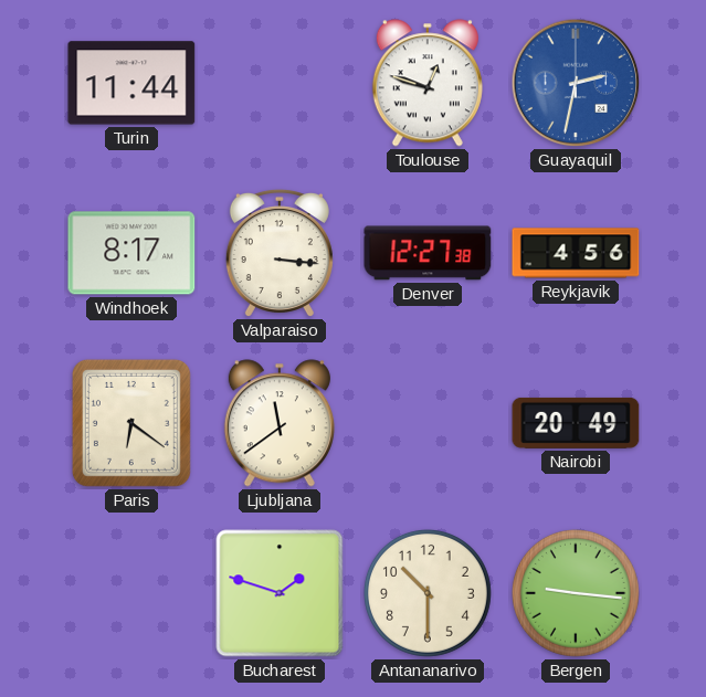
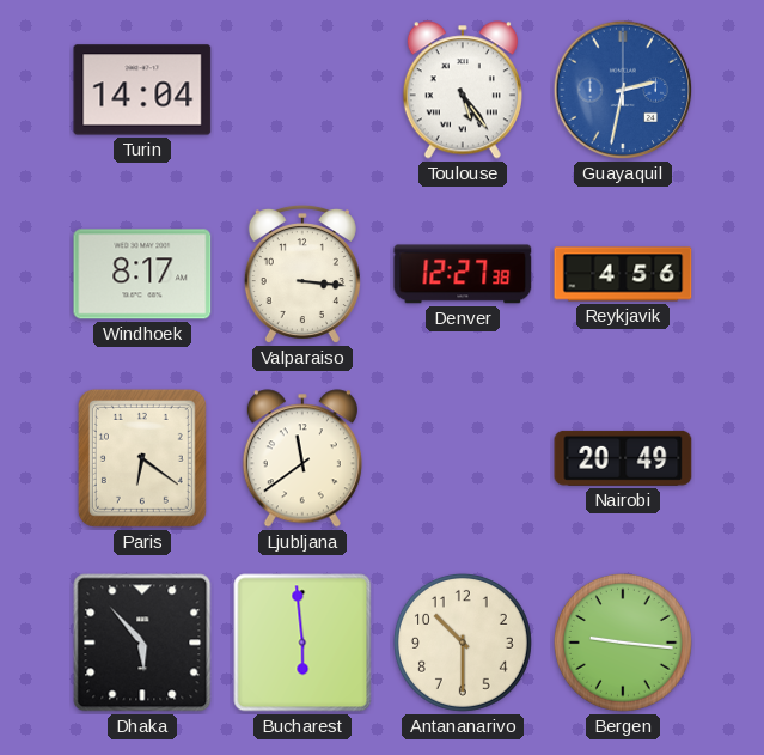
Turin: 11:44 -> 14:04 (142, 90)
Toulouse: 12:48 -> 5:24 (463, 90)
Dhaka: none -> 5:53 (142, 643)
Bucharest: 1:48 -> 5:59 (302, 643)
